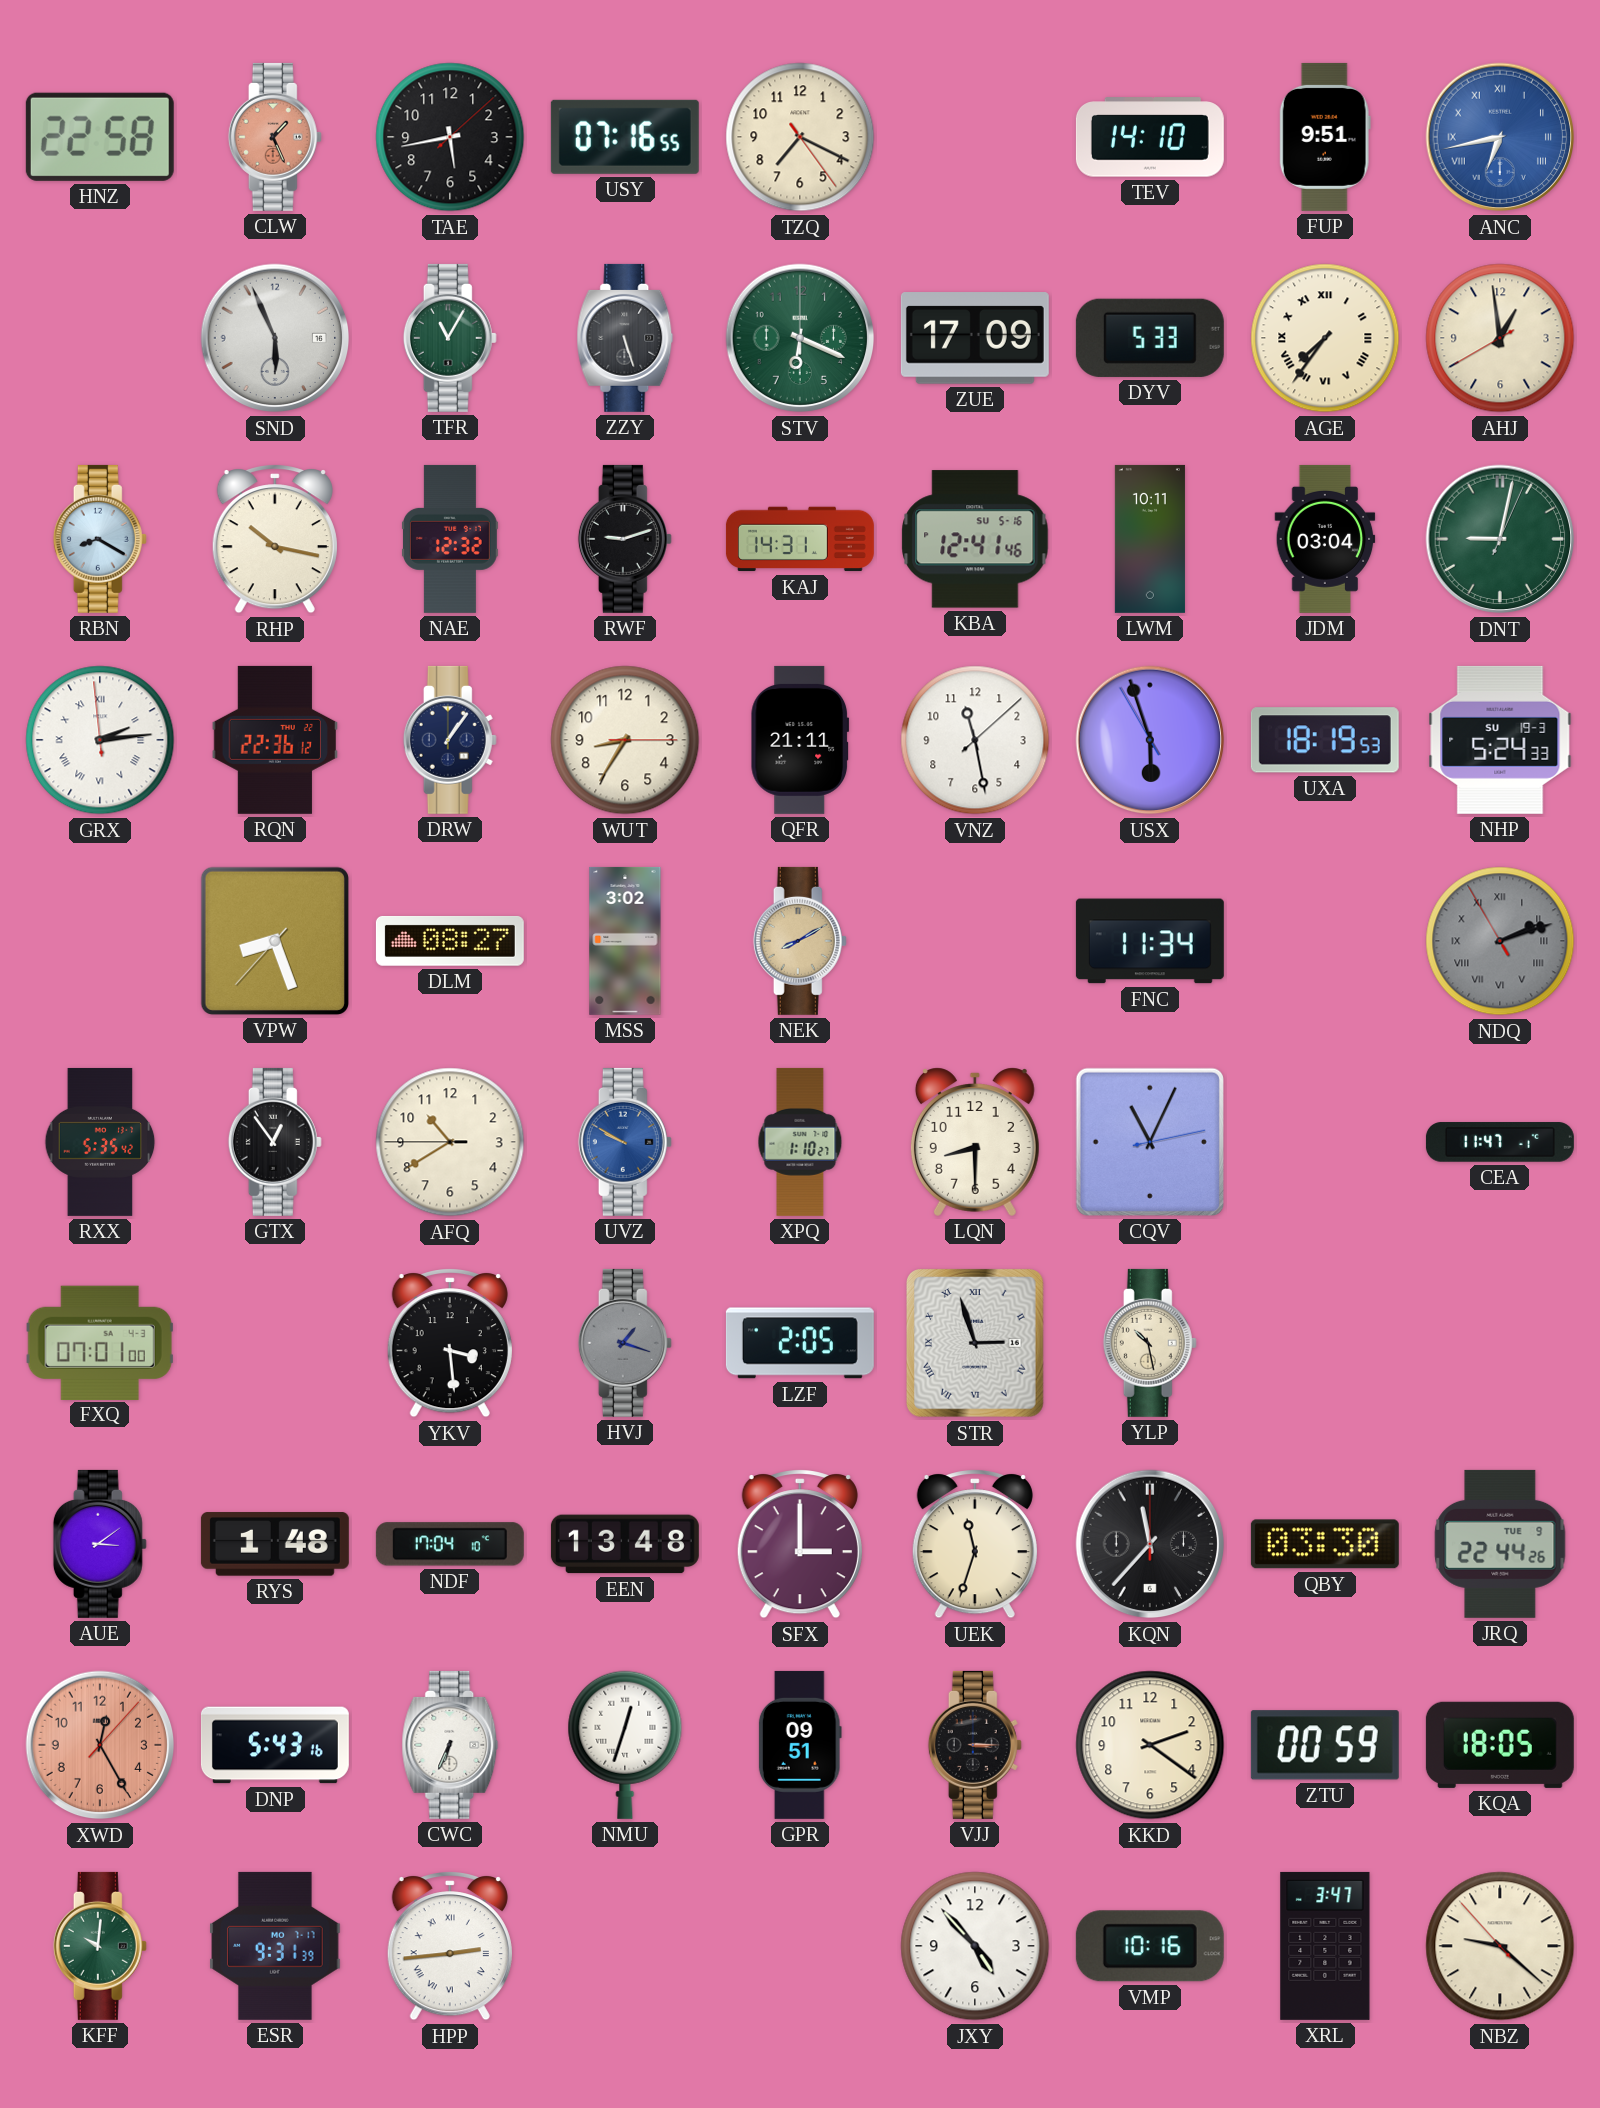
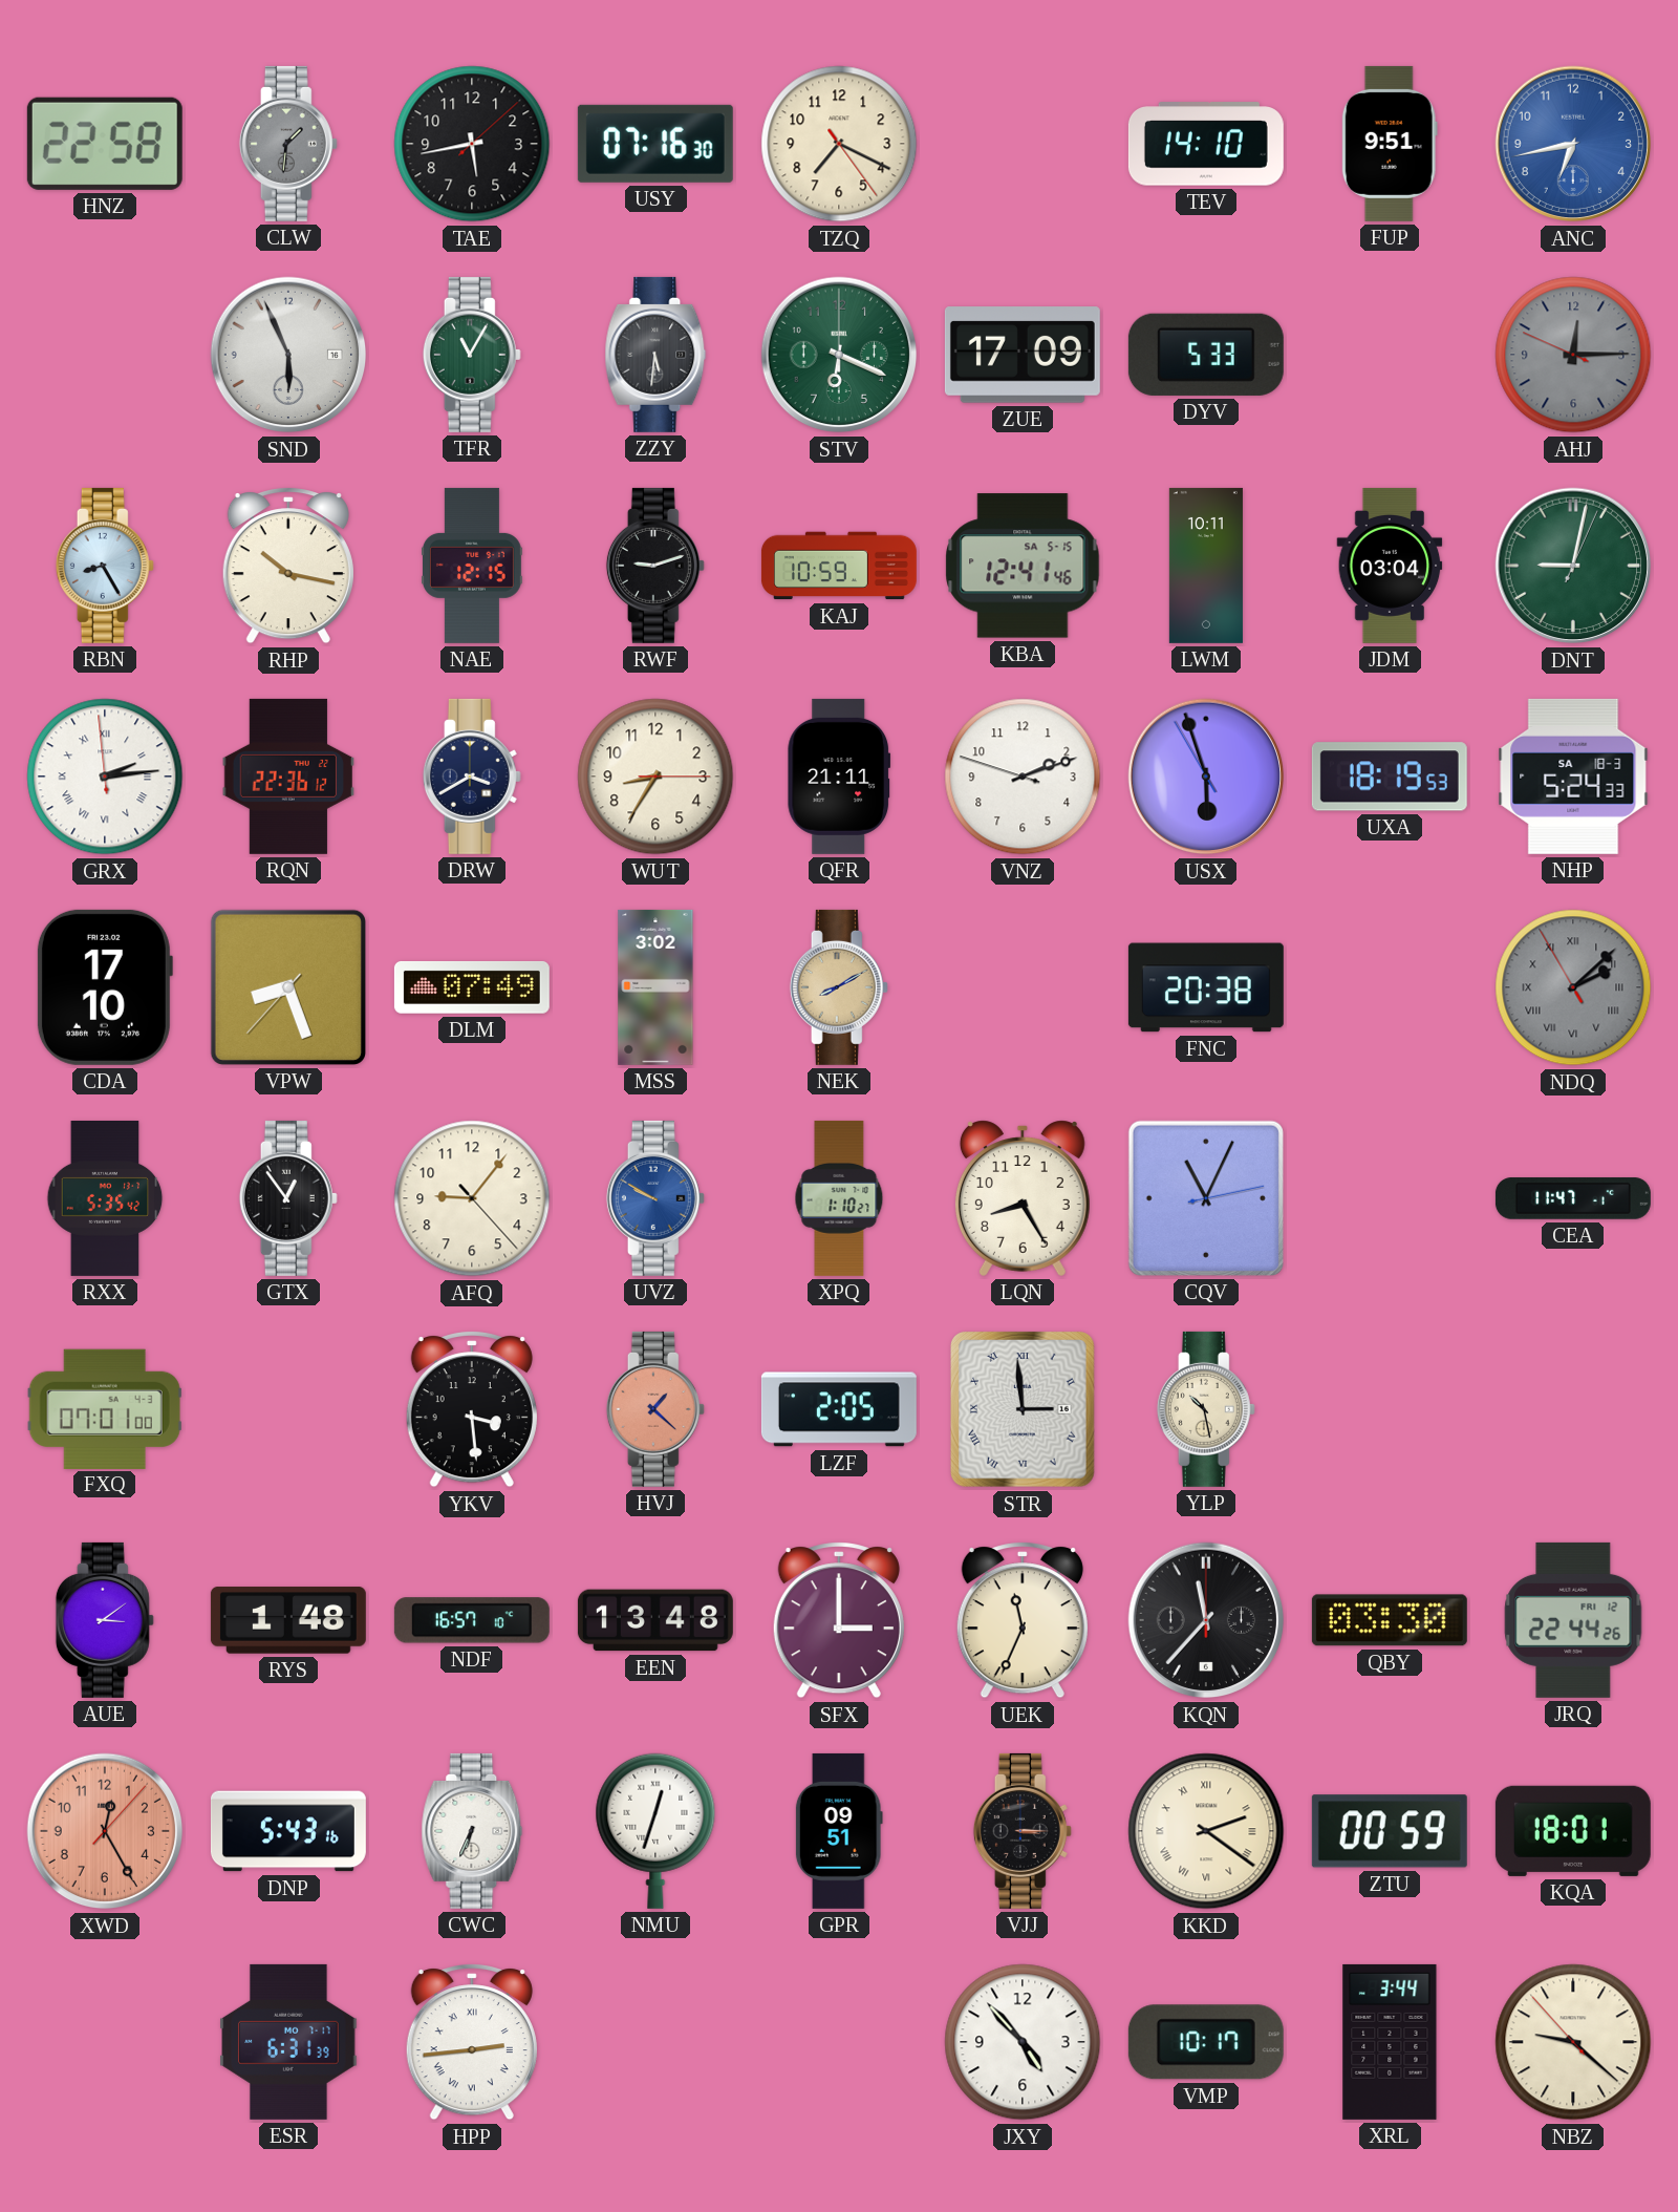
CLW: 1:26 -> 1:31 (288, 144)
CLW dial: salmon -> grey (288, 144)
USY: 07:16:55 -> 07:16:30 (655, 144)
ANC numerals: Roman -> Arabic (1573, 144)
ZZY: 5:27 -> 5:31 (655, 355)
AGE: 7:36 -> none (1325, 338)
AHJ: 12:58 -> 12:14 (1573, 355)
AHJ dial: cream -> grey (1573, 355)
RBN: 8:20 -> 8:25 (105, 566)
NAE: 12:32 -> 12:15 (472, 566)
KAJ: 14:31 -> 10:59 (839, 566)
KBA date: SU 5-16 -> SA 5-15 (1023, 566)
DRW: 1:06 -> 3:40 (472, 777)
VNZ: 11:28 -> 2:11 (1023, 777)
NHP date: SU 19-3 -> SA 18-3 (1573, 777)
CDA: none -> 17:10 (104, 987)
DLM: 08:27 -> 07:49 (472, 987)
FNC: 11:34 -> 20:38 (1206, 987)
NDQ: 2:11 -> 2:07 (1573, 987)
AFQ: 10:39 -> 9:06 (472, 1198)
LQN: 8:30 -> 8:25 (1023, 1198)
HVJ: 1:18 -> 1:22 (655, 1409)
HVJ dial: grey -> salmon (655, 1409)
STR: 2:57 -> 2:59 (1023, 1410)
NDF: 17:04 -> 16:57 (472, 1620)
UEK: 11:33 -> 11:34 (1023, 1621)
JRQ date: TUE 9 -> FRI 12 (1573, 1620)
KKD numerals: Arabic -> Roman (1206, 1831)
KQA: 18:05 -> 18:01 (1573, 1831)
KFF: 10:01 -> none (100, 1946)
ESR: 9:31 -> 6:31 (288, 2042)
VMP: 10:16 -> 10:17 (1206, 2042)
XRL: 3:47 -> 3:44 (1390, 2042)
